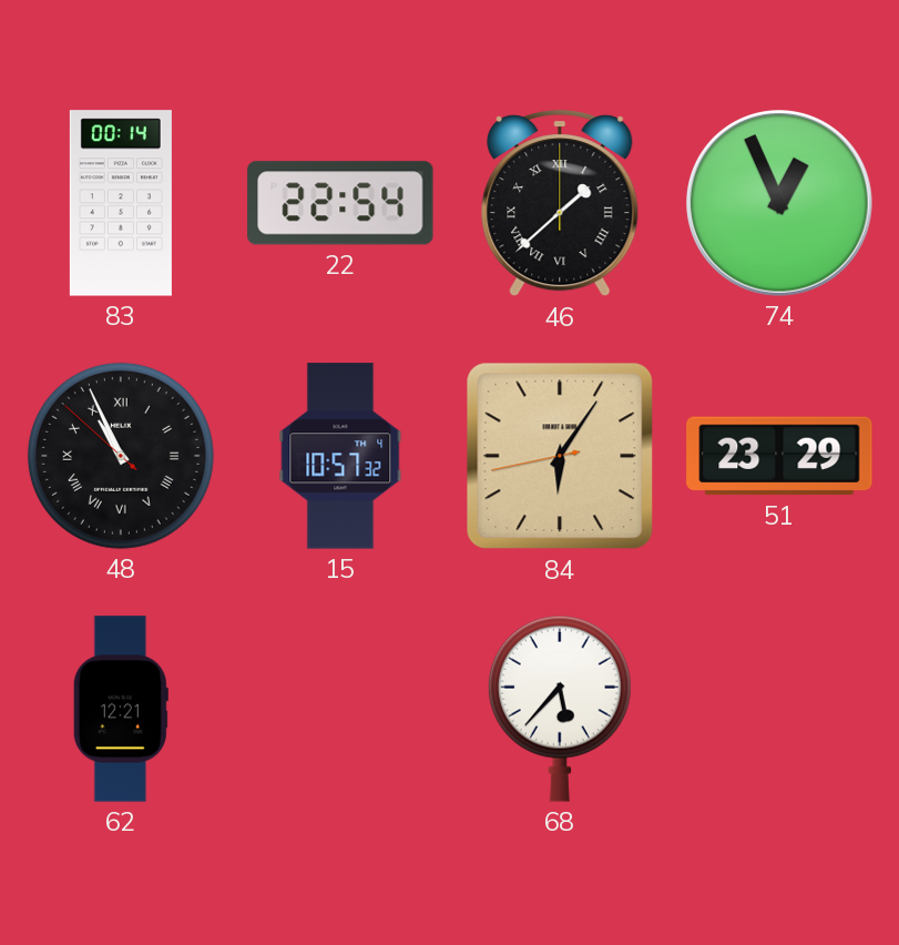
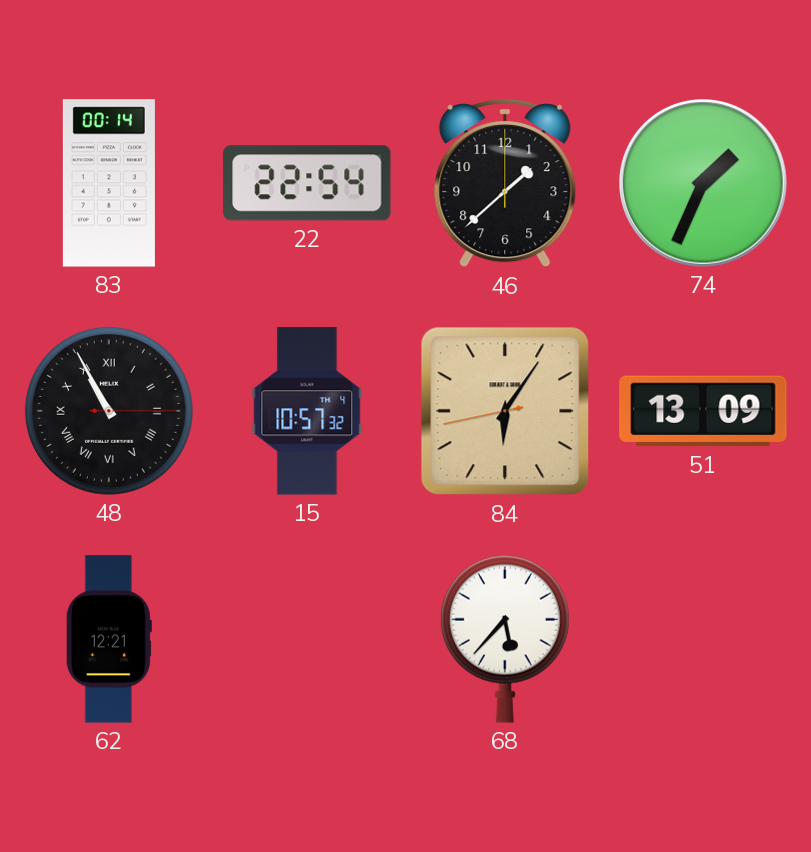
46 numerals: Roman -> Arabic (505, 184)
74: 12:56 -> 1:34 (704, 184)
48: 10:55:52 -> 10:55:15 (109, 411)
51: 23:29 -> 13:09 (703, 411)
